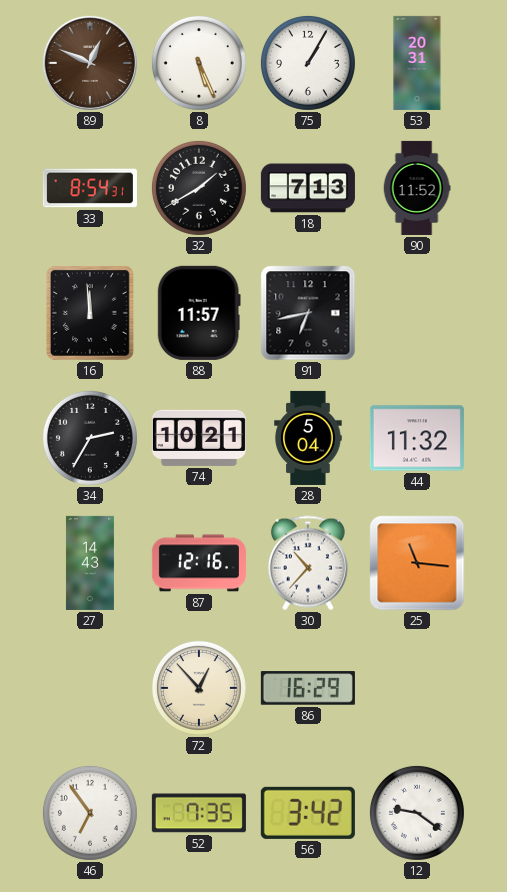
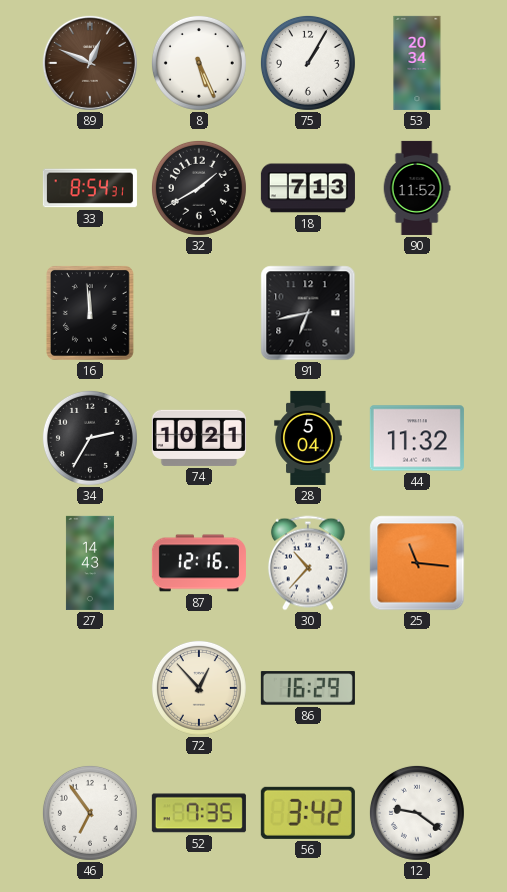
53: 20:31 -> 20:34 (417, 63)
88: 11:57 -> none (199, 313)
